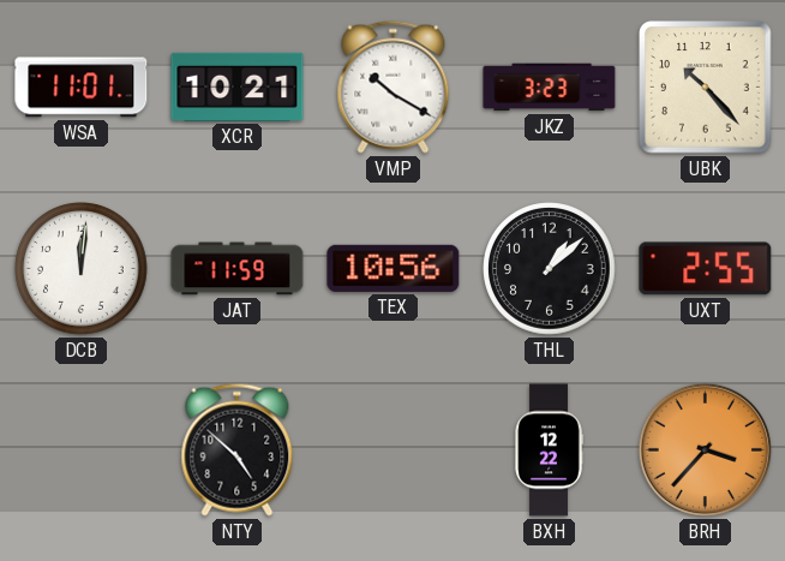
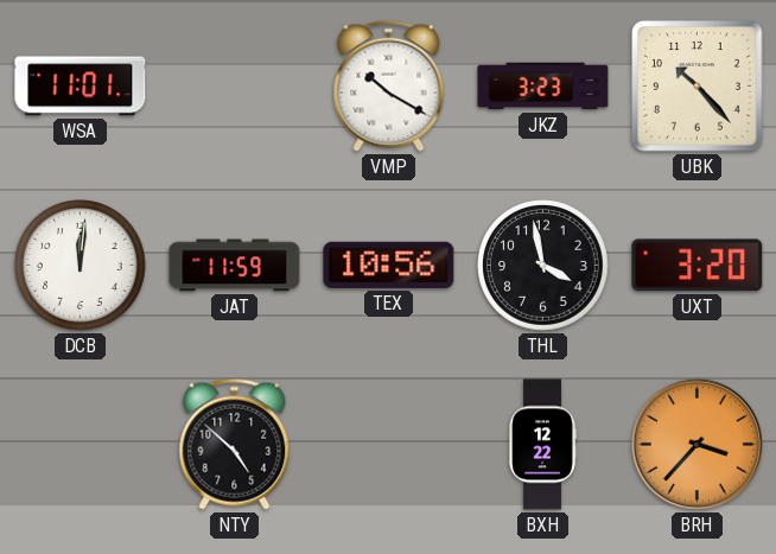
XCR: 10:21 -> none (238, 86)
THL: 1:08 -> 3:58 (543, 266)
UXT: 2:55 -> 3:20 (698, 266)
